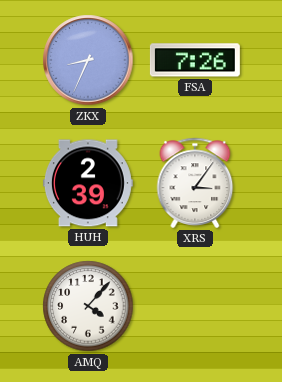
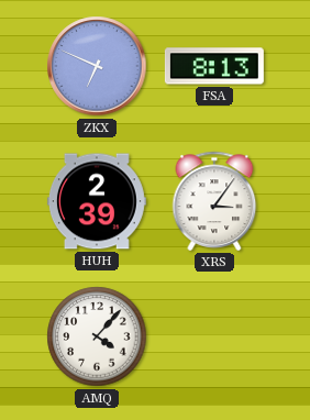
ZKX: 8:34 -> 6:49 (97, 66)
FSA: 7:26 -> 8:13 (214, 66)
